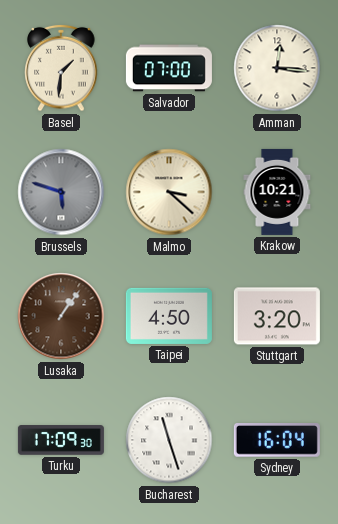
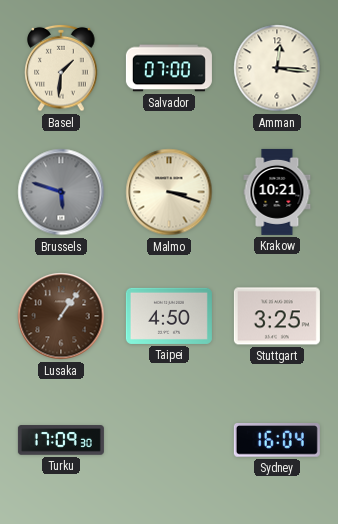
Malmo: 3:22 -> 3:18 (169, 192)
Stuttgart: 3:20 -> 3:25 (277, 316)
Bucharest: 11:27 -> none (169, 440)
